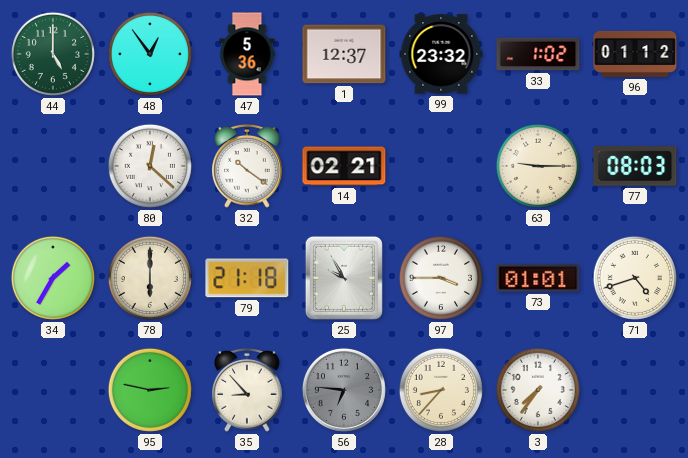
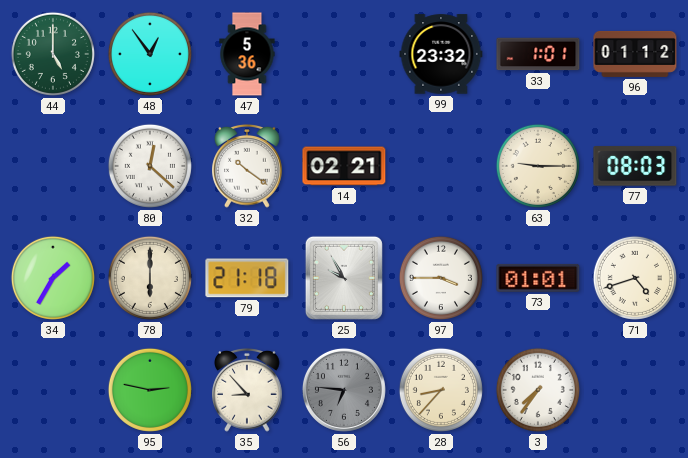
1: 12:37 -> none (344, 54)
33: 1:02 -> 1:01 (538, 54)
